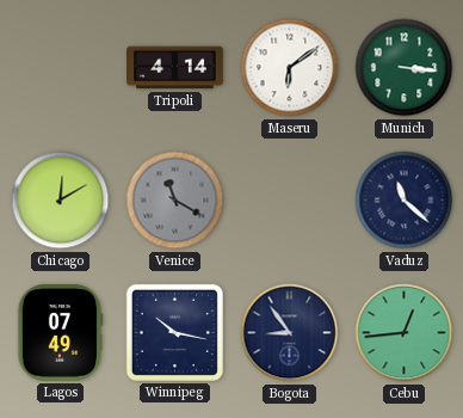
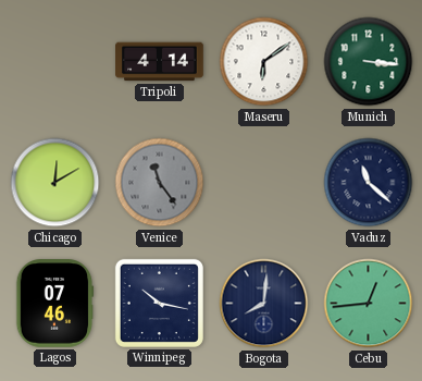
Venice: 11:20 -> 11:24 (160, 183)
Lagos: 07:49 -> 07:46 (54, 304)
Bogota: 8:54 -> 8:01 (264, 304)
